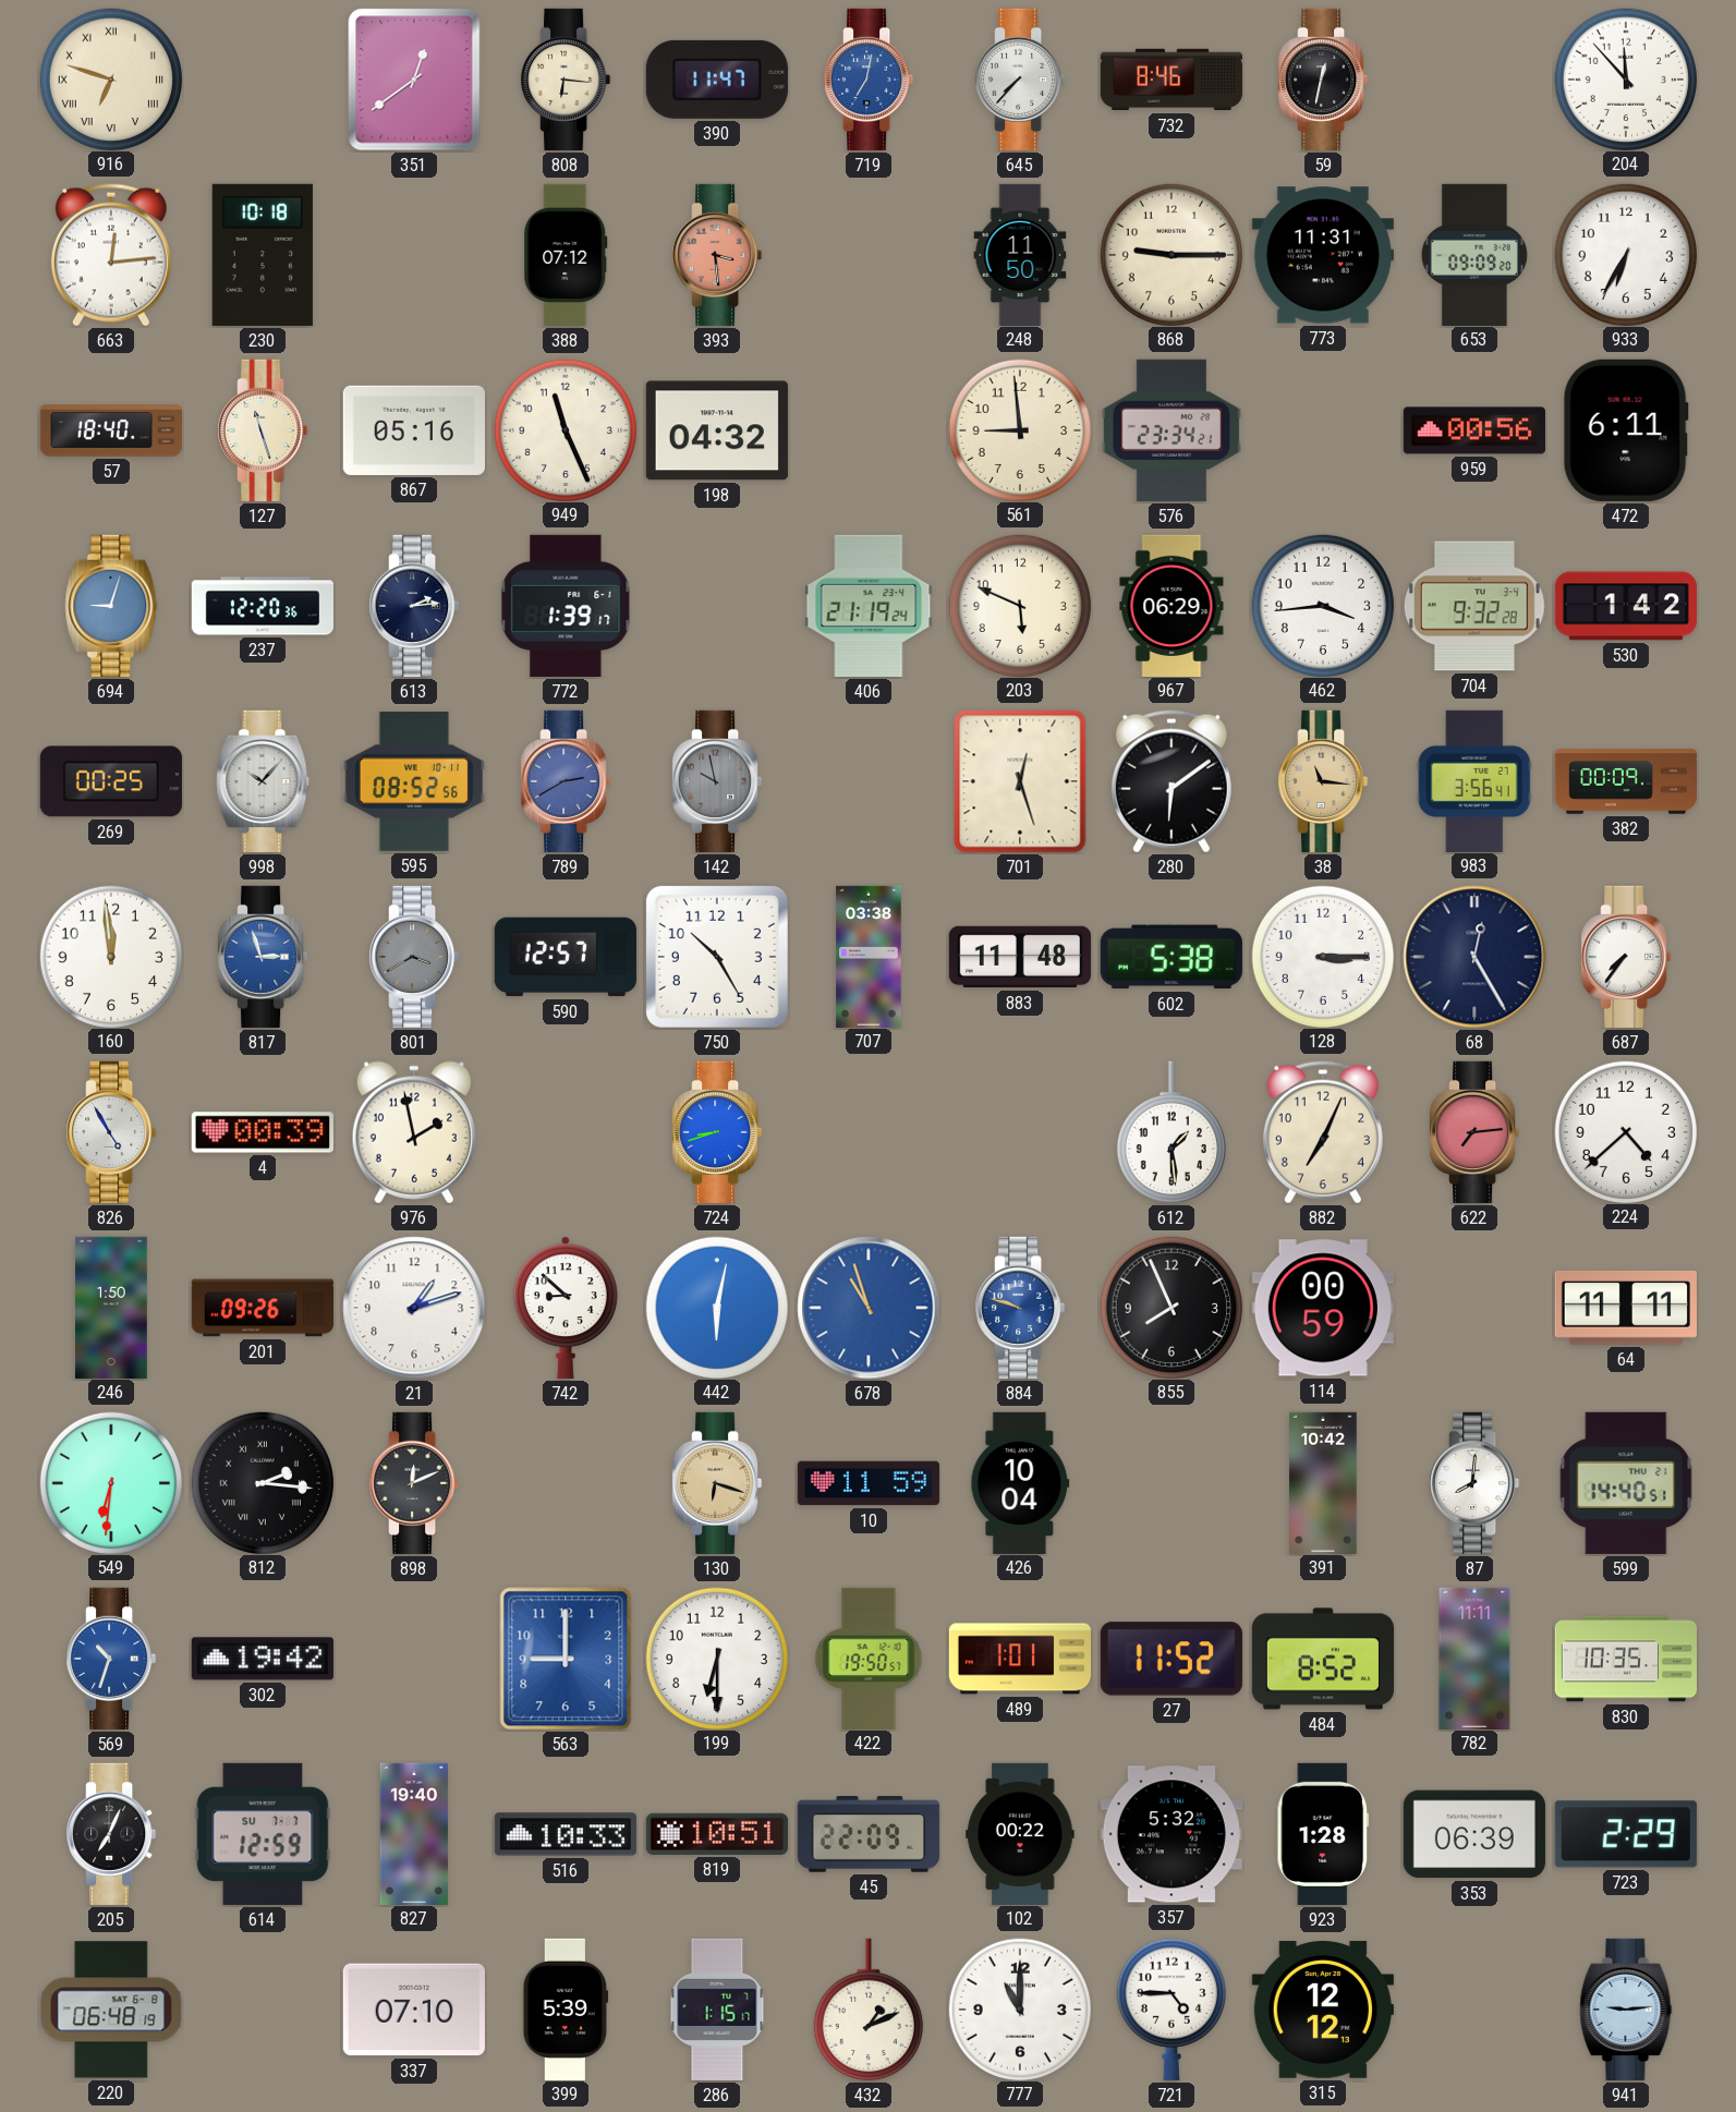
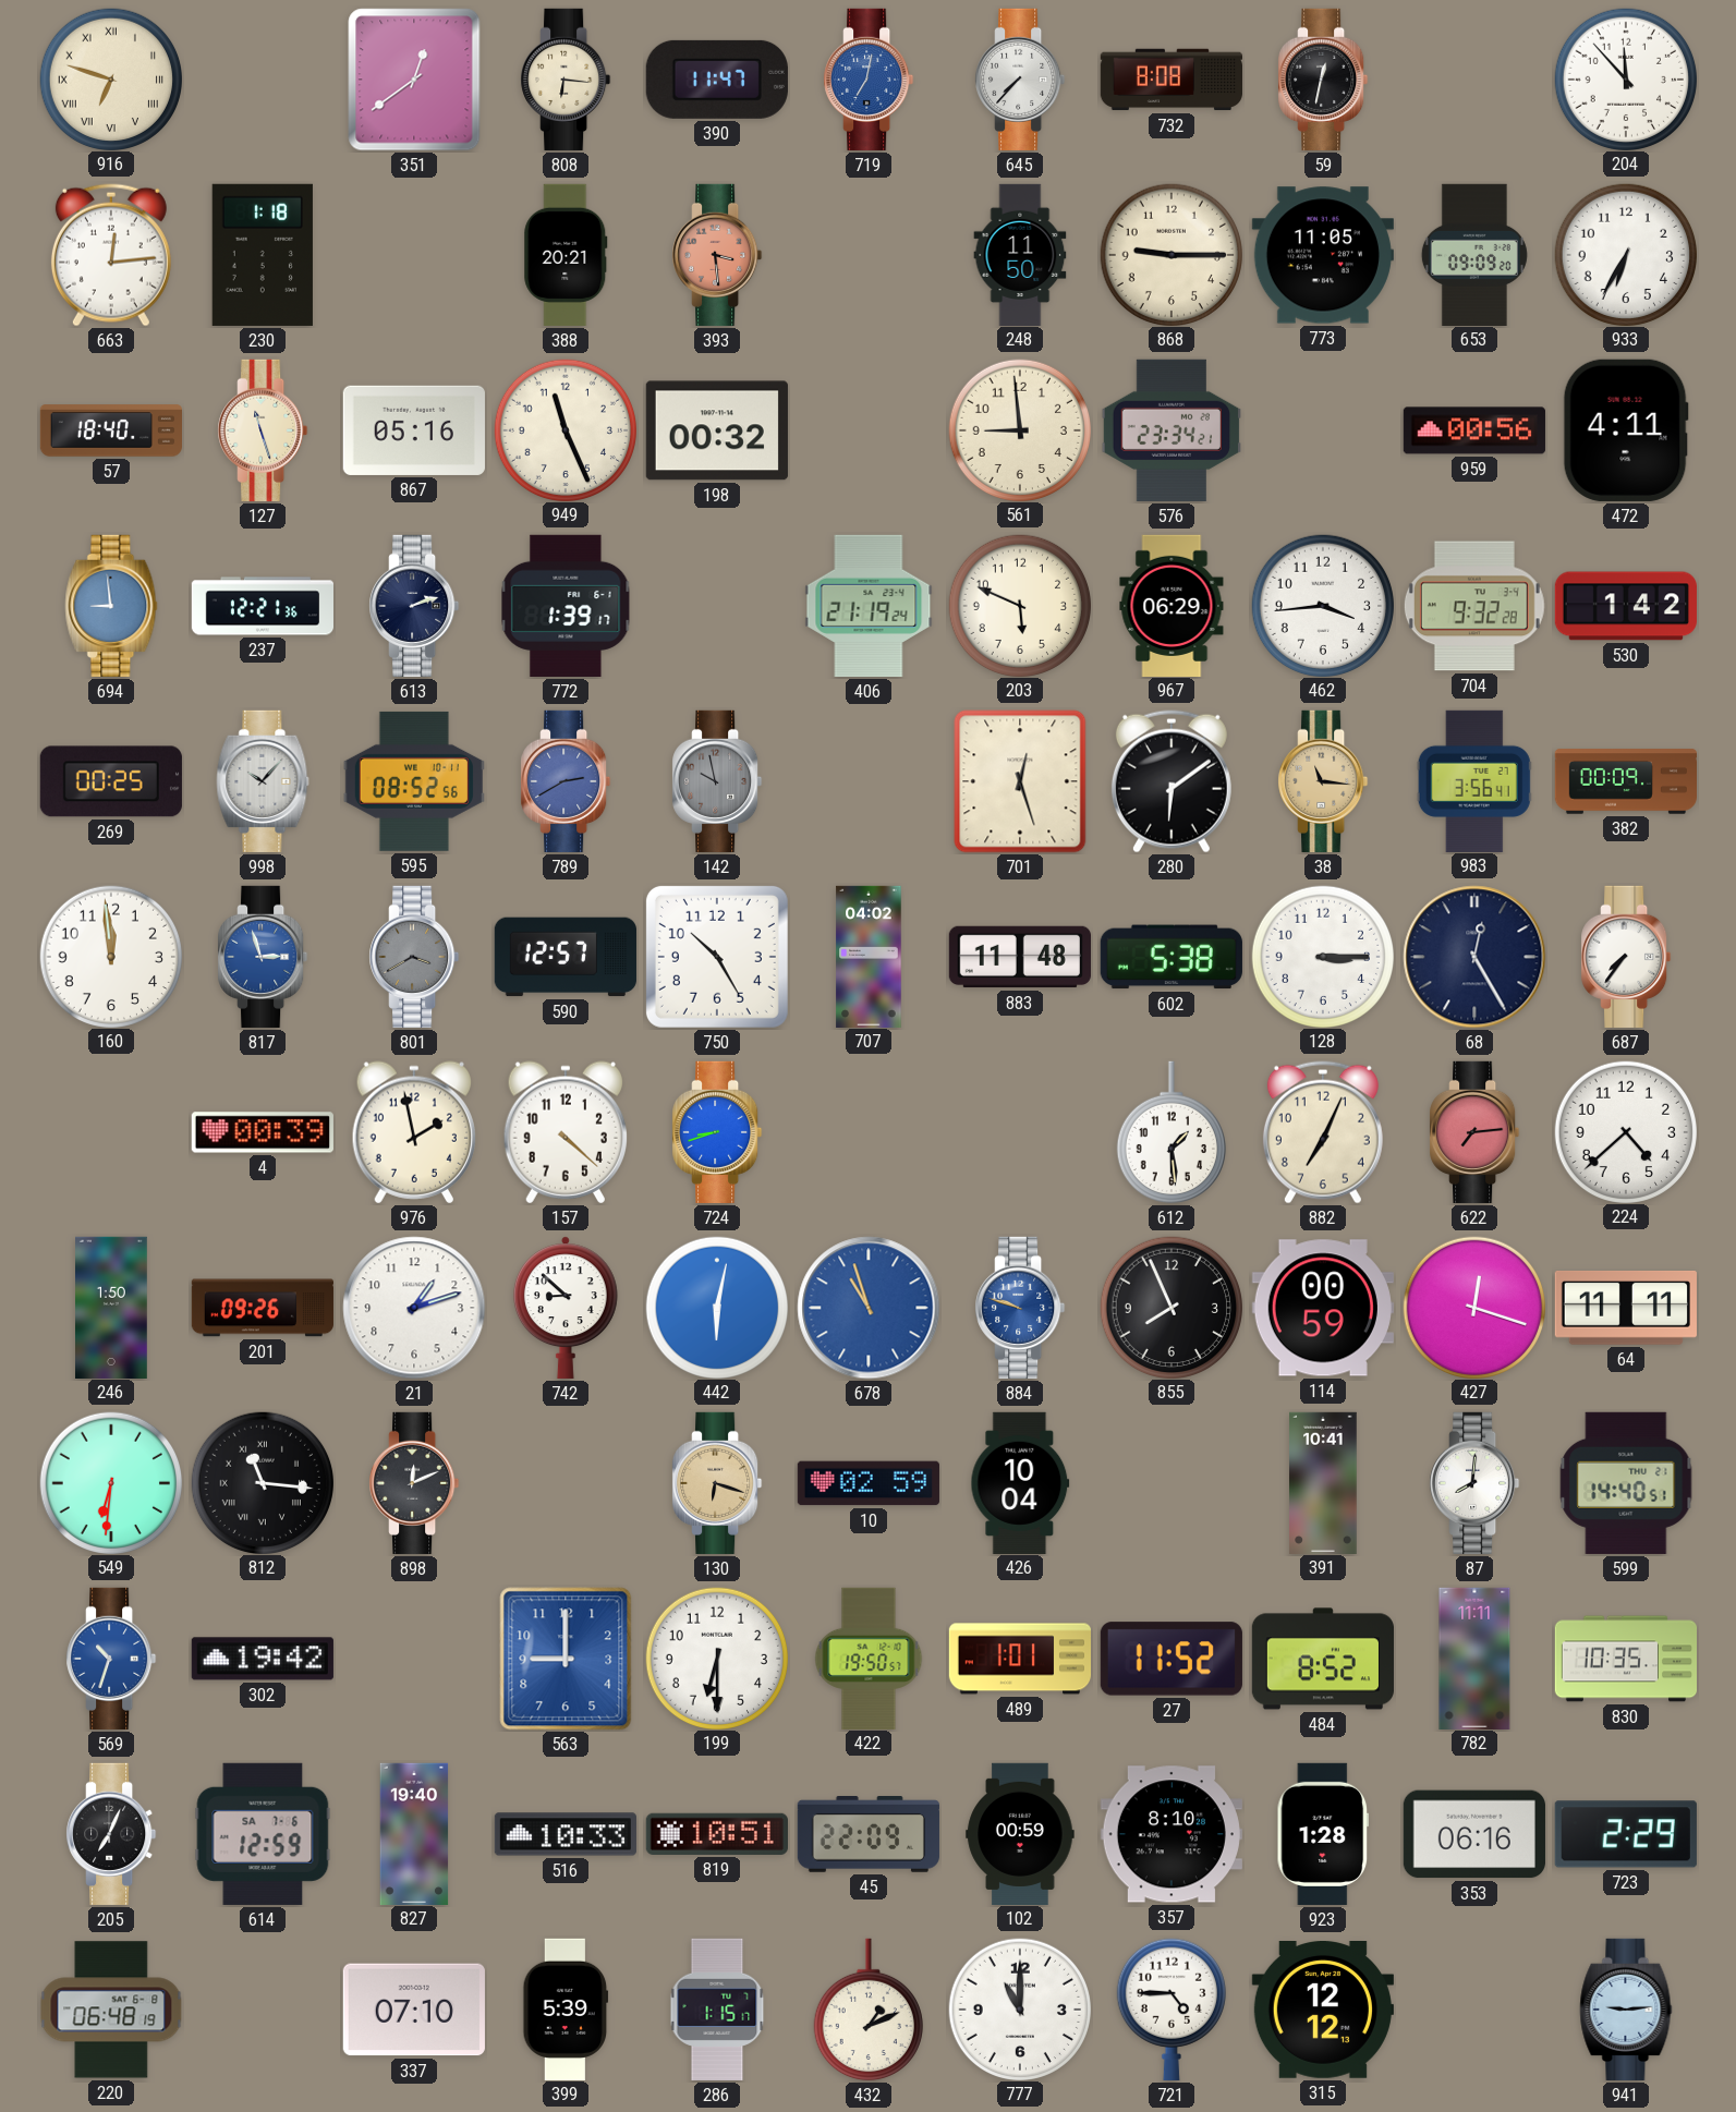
732: 8:46 -> 8:08 (1170, 80)
230: 10:18 -> 1:18 (263, 255)
388: 07:12 -> 20:21 (566, 255)
773: 11:31 -> 11:05 (1323, 255)
198: 04:32 -> 00:32 (717, 430)
472: 6:11 -> 4:11 (1626, 430)
694: 9:03 -> 8:59 (111, 606)
237: 12:20 -> 12:21 (263, 606)
613: 2:14 -> 2:12 (414, 606)
707: 03:38 -> 04:02 (869, 956)
826: 4:55 -> none (111, 1132)
157: none -> 4:22 (564, 1132)
427: none -> 12:18 (1473, 1307)
812: 2:16 -> 11:16 (262, 1482)
10: 11:59 -> 02:59 (869, 1483)
391: 10:42 -> 10:41 (1323, 1482)
614 date: SU 7-7 -> SA 7-6 (263, 1834)
102: 00:22 -> 00:59 (1020, 1833)
357: 5:32 -> 8:10 (1172, 1834)
353: 06:39 -> 06:16 (1474, 1834)
